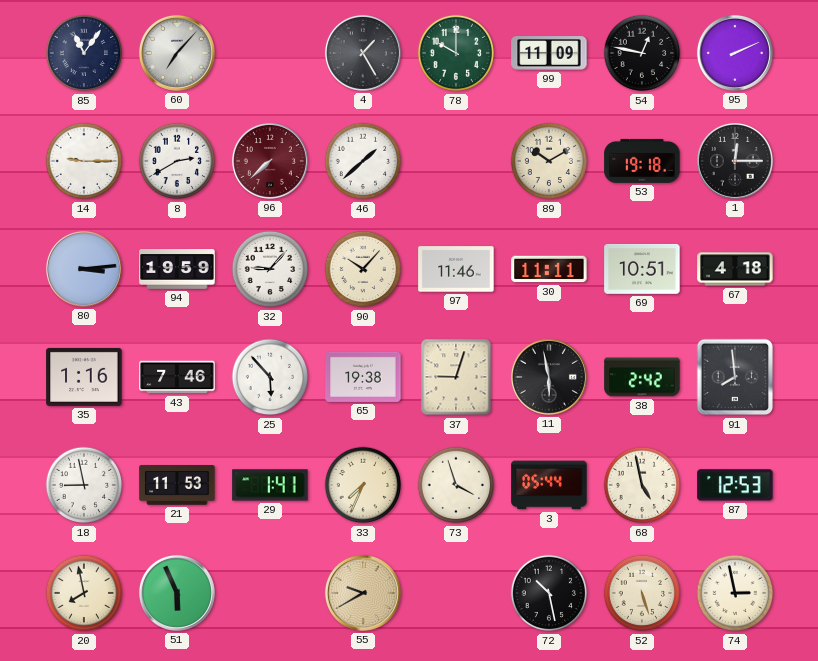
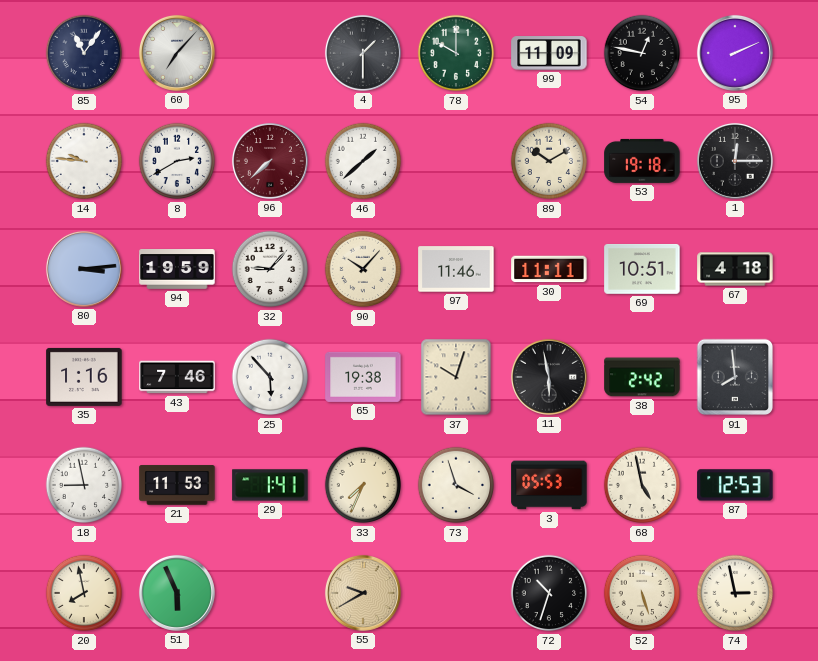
4: 1:25 -> 1:30 (363, 53)
14: 9:15 -> 9:46 (84, 161)
37: 9:03 -> 10:03 (456, 377)
3: 05:44 -> 05:53 (549, 485)
72: 10:28 -> 10:33 (549, 593)
